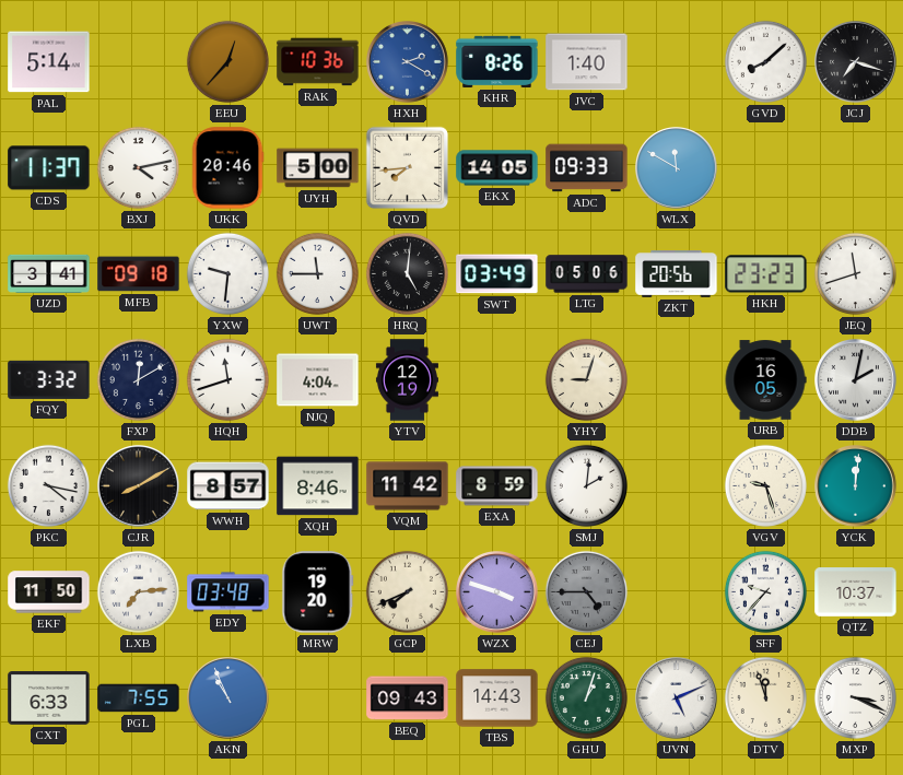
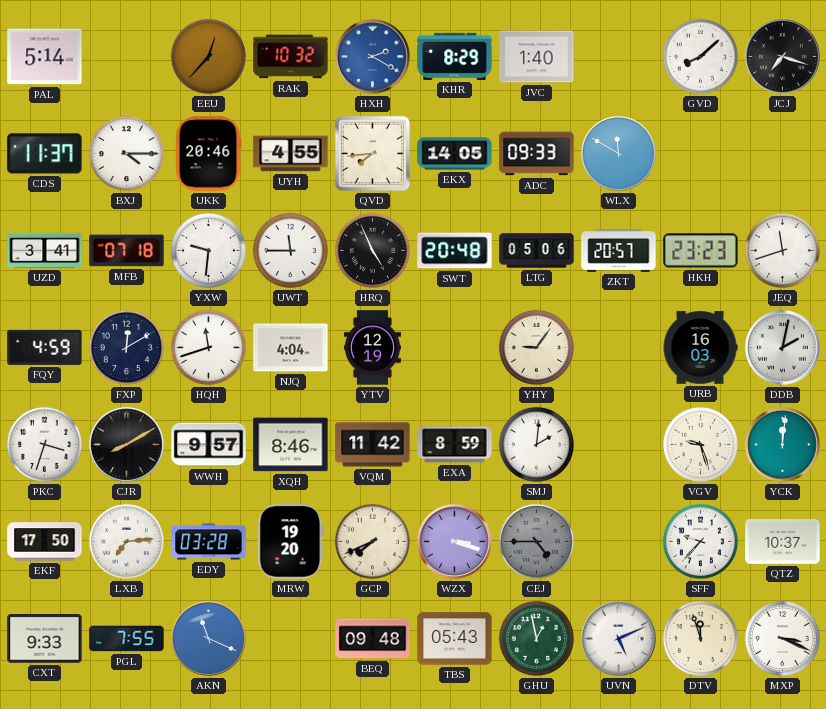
RAK: 10:36 -> 10:32 (291, 57)
KHR: 8:26 -> 8:29 (455, 56)
BXJ: 4:13 -> 4:15 (126, 153)
UYH: 5:00 -> 4:55 (291, 154)
MFB: 09:18 -> 07:18 (127, 251)
HRQ: 5:01 -> 4:56 (372, 250)
SWT: 03:49 -> 20:48 (455, 251)
ZKT: 20:56 -> 20:57 (619, 251)
FQY: 3:32 -> 4:59 (45, 347)
YHY: 9:03 -> 9:06 (536, 347)
URB: 16:05 -> 16:03 (700, 348)
PKC: 4:17 -> 3:33 (44, 444)
WWH: 8:57 -> 9:57 (209, 445)
EKF: 11:50 -> 17:50 (45, 542)
EDY: 03:48 -> 03:28 (209, 542)
WZX: 3:48 -> 3:18 (455, 542)
CXT: 6:33 -> 9:33 (45, 639)
AKN: 10:56 -> 11:19 (209, 639)
BEQ: 09:43 -> 09:48 (373, 639)
TBS: 14:43 -> 05:43 (455, 639)
GHU: 1:03 -> 12:58 (536, 638)
